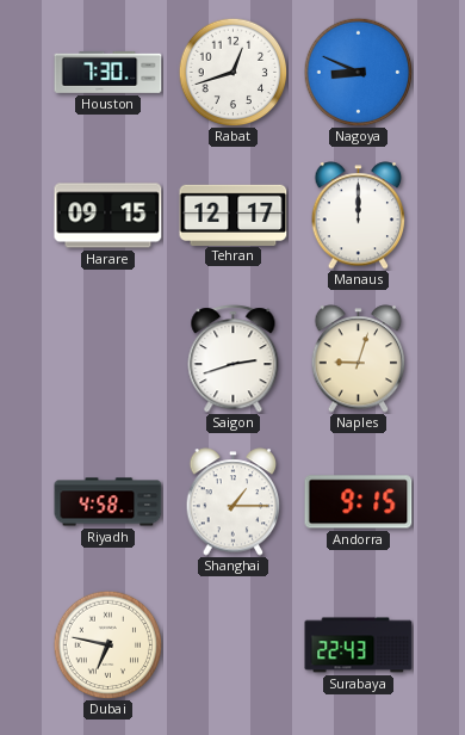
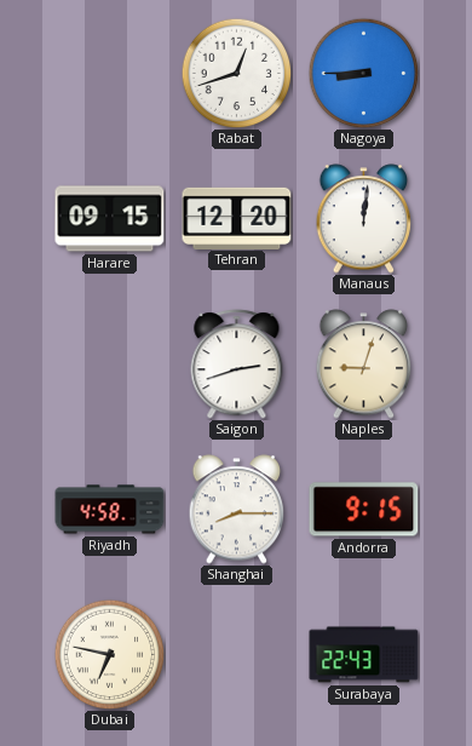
Houston: 7:30 -> none (108, 72)
Nagoya: 8:49 -> 8:45 (363, 73)
Tehran: 12:17 -> 12:20 (237, 218)
Manaus: 12:00 -> 12:01 (364, 219)
Shanghai: 1:15 -> 8:15 (237, 510)
